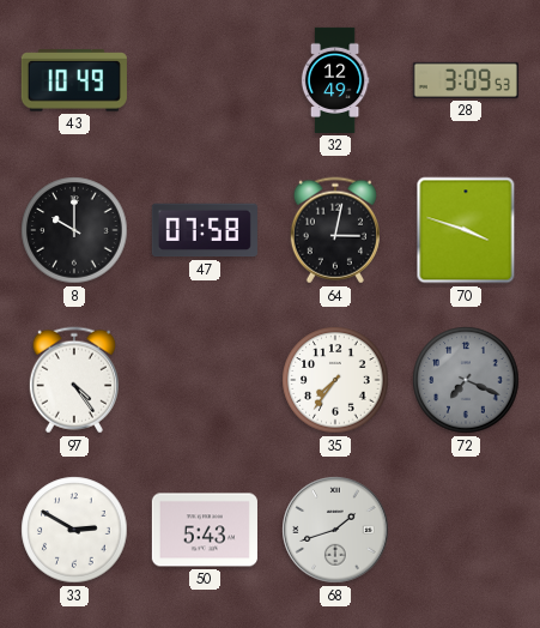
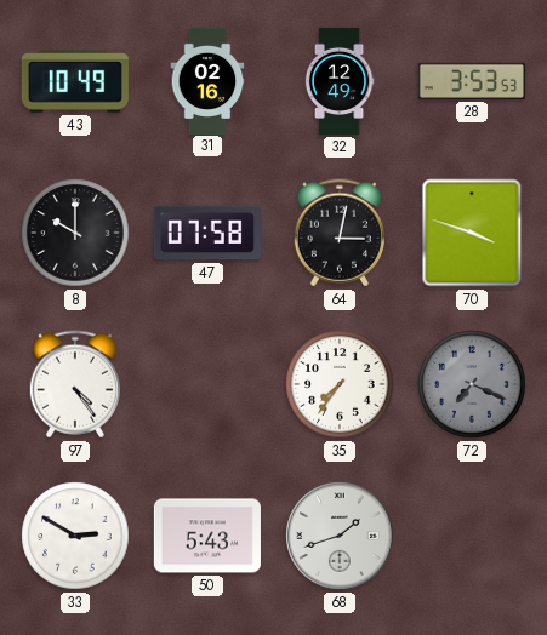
31: none -> 02:16 (207, 80)
28: 3:09 -> 3:53 (472, 81)
